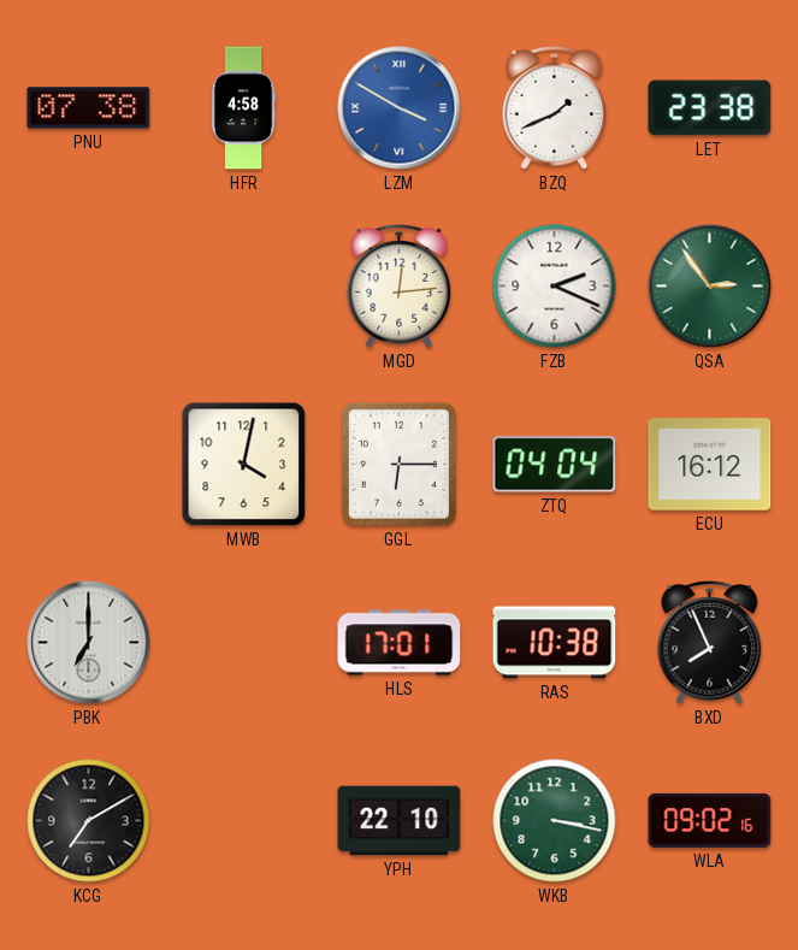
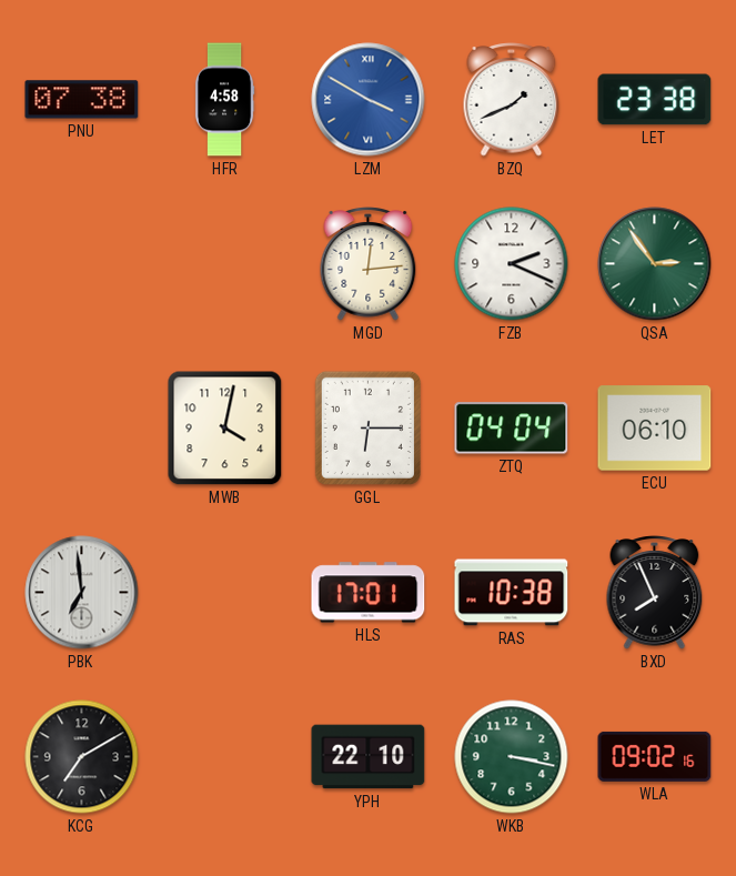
ECU: 16:12 -> 06:10 (655, 429)
PBK: 7:00 -> 6:59 (82, 593)
